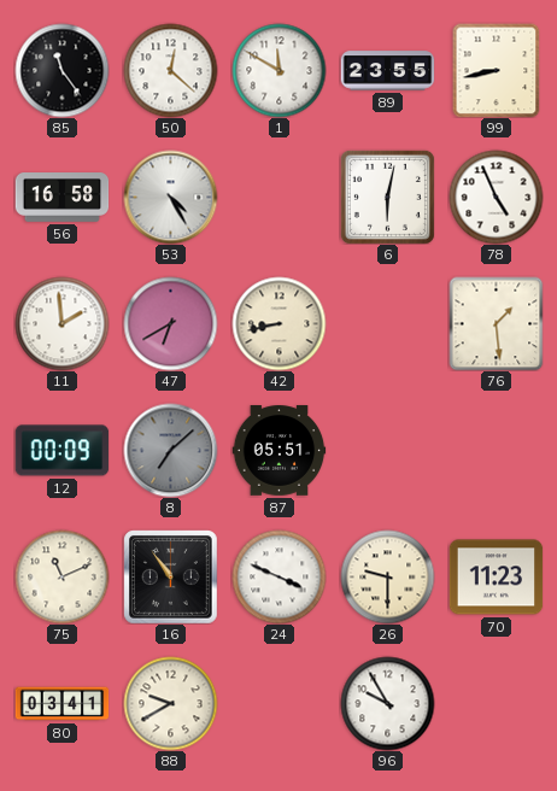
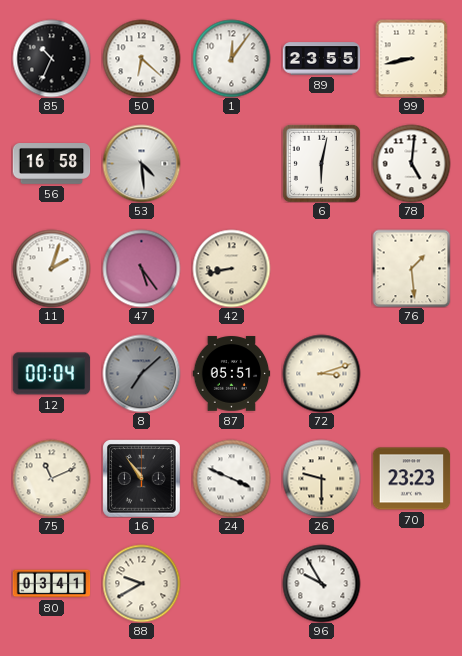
85: 11:24 -> 10:34 (51, 58)
50: 12:22 -> 6:22 (141, 58)
1: 11:50 -> 12:06 (231, 58)
53: 4:25 -> 4:29 (141, 163)
78: 4:56 -> 5:01 (411, 163)
11: 1:59 -> 2:03 (51, 268)
47: 6:40 -> 5:24 (141, 268)
12: 00:09 -> 00:04 (51, 374)
72: none -> 3:12 (321, 373)
70: 11:23 -> 23:23 (411, 479)
